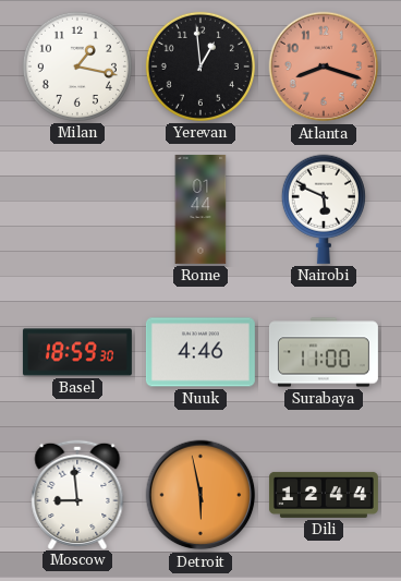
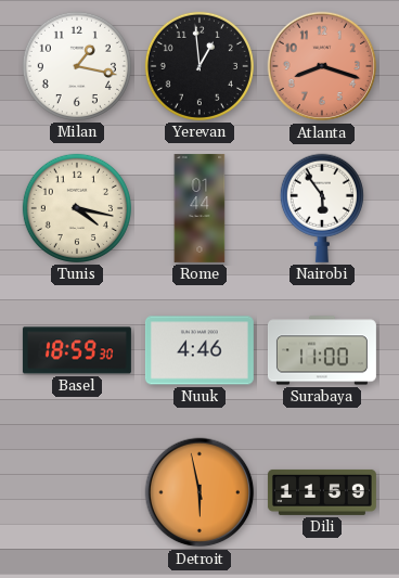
Tunis: none -> 4:17 (77, 208)
Nairobi: 5:49 -> 5:54 (322, 208)
Moscow: 8:59 -> none (77, 494)
Dili: 12:44 -> 11:59 (322, 492)
